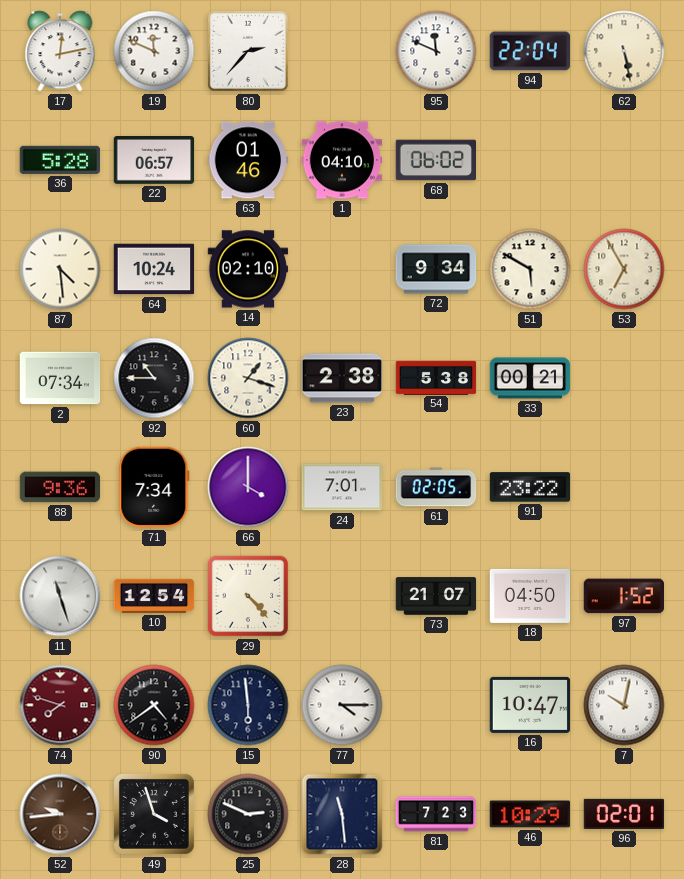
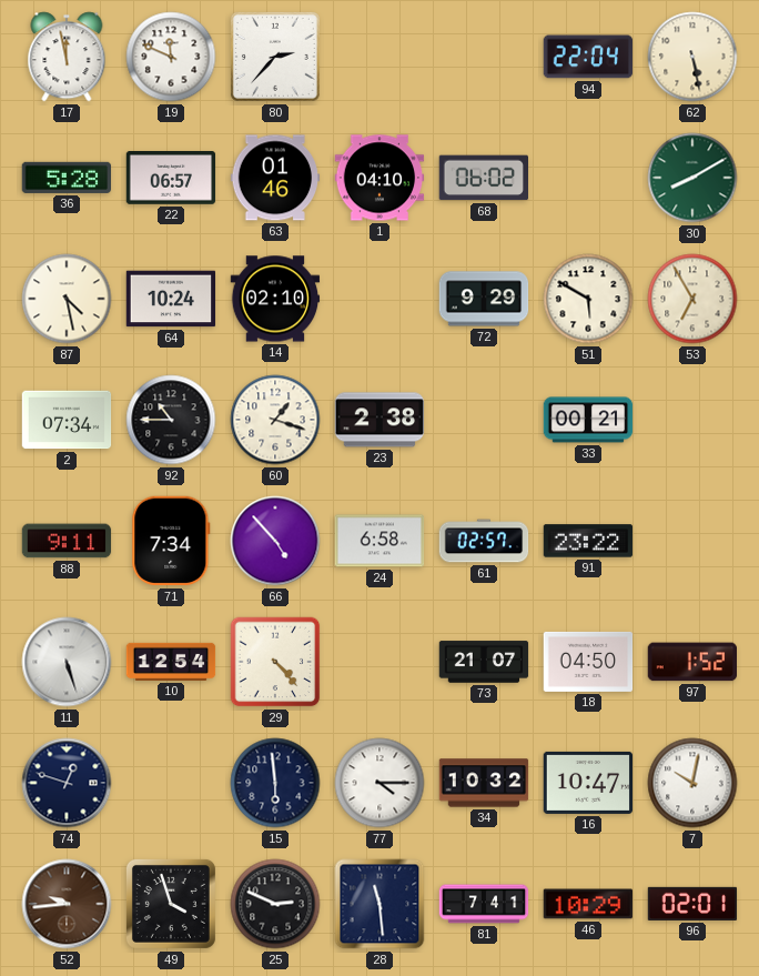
17: 12:13 -> 11:58 (67, 57)
95: 11:49 -> none (436, 51)
30: none -> 8:10 (692, 178)
87: 4:29 -> 4:28 (67, 299)
72: 9:34 -> 9:29 (484, 299)
54: 5:38 -> none (436, 377)
88: 9:36 -> 9:11 (67, 541)
66: 4:00 -> 4:53 (275, 541)
24: 7:01 -> 6:58 (379, 541)
61: 02:05 -> 02:57 (484, 541)
11: 11:27 -> 5:27 (67, 662)
74: 7:48 -> 12:48 (67, 783)
74 dial: burgundy -> navy (67, 783)
90: 4:39 -> none (154, 705)
34: none -> 10:32 (484, 783)
81: 7:23 -> 7:41 (484, 904)
